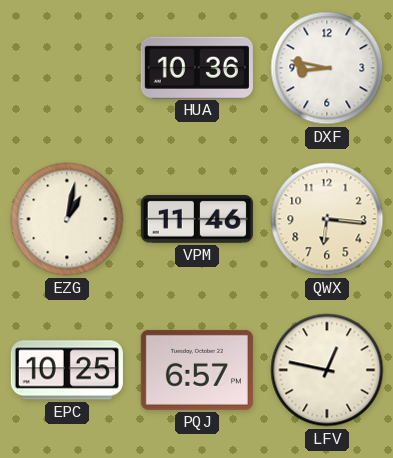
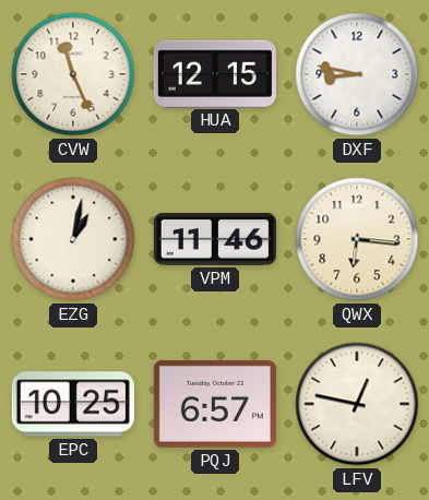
CVW: none -> 11:26 (73, 74)
HUA: 10:36 -> 12:15 (215, 73)
